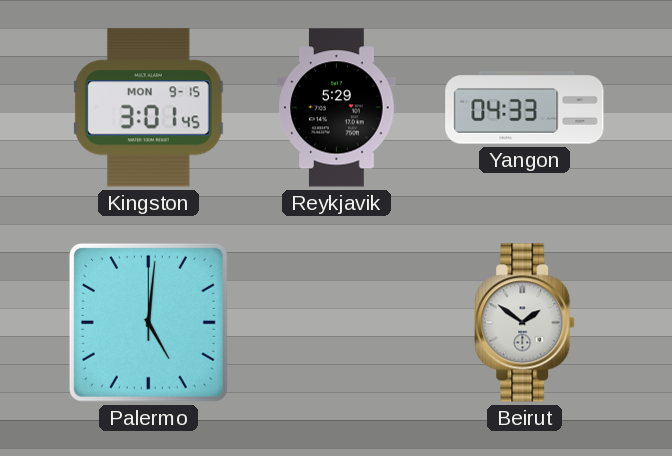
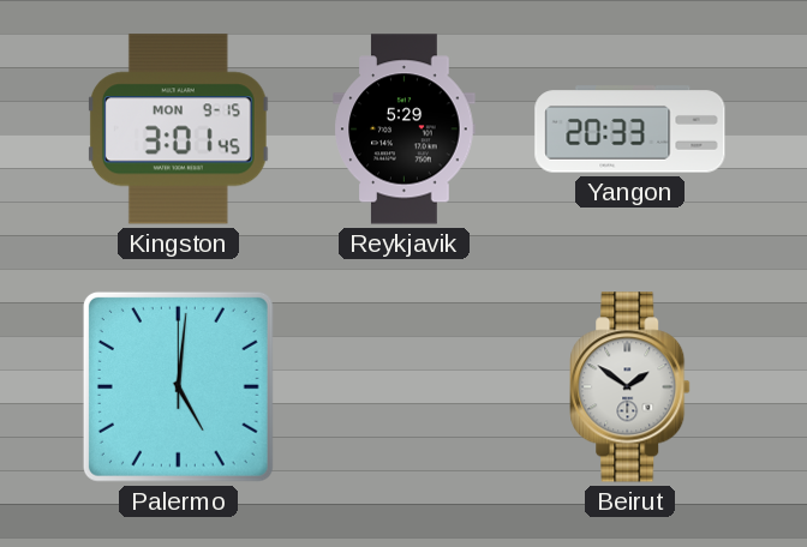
Yangon: 04:33 -> 20:33 (630, 130)
